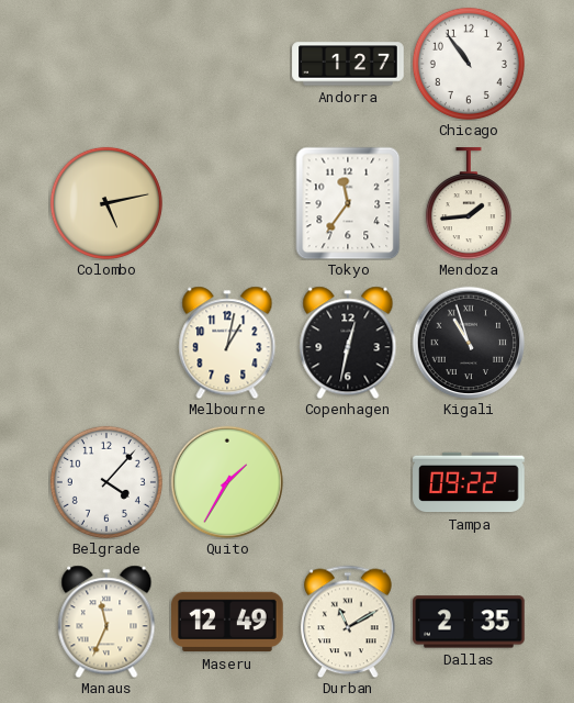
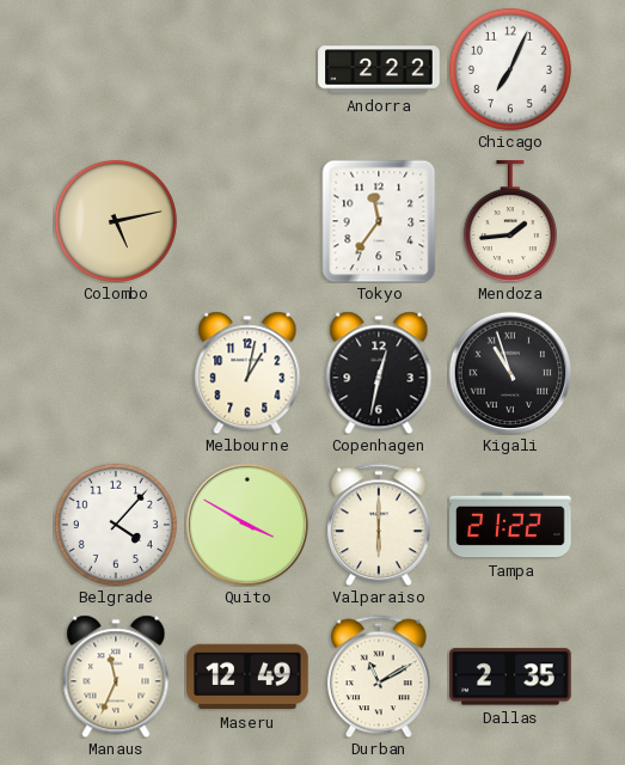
Andorra: 1:27 -> 2:22 (379, 69)
Chicago: 10:54 -> 7:04 (510, 69)
Quito: 1:35 -> 3:50 (247, 525)
Valparaiso: none -> 6:00 (379, 525)
Tampa: 09:22 -> 21:22 (510, 525)
